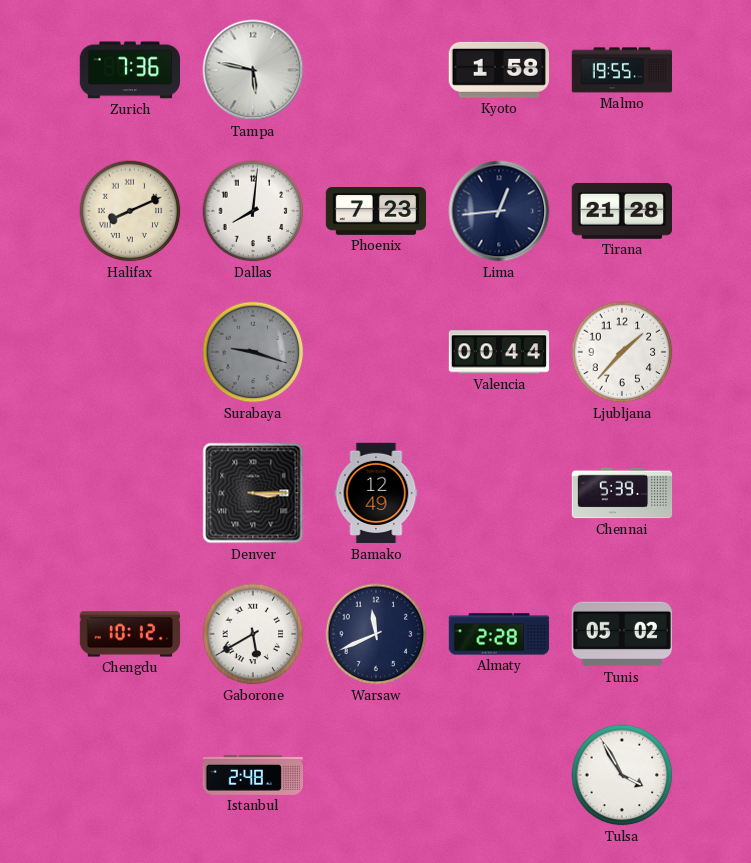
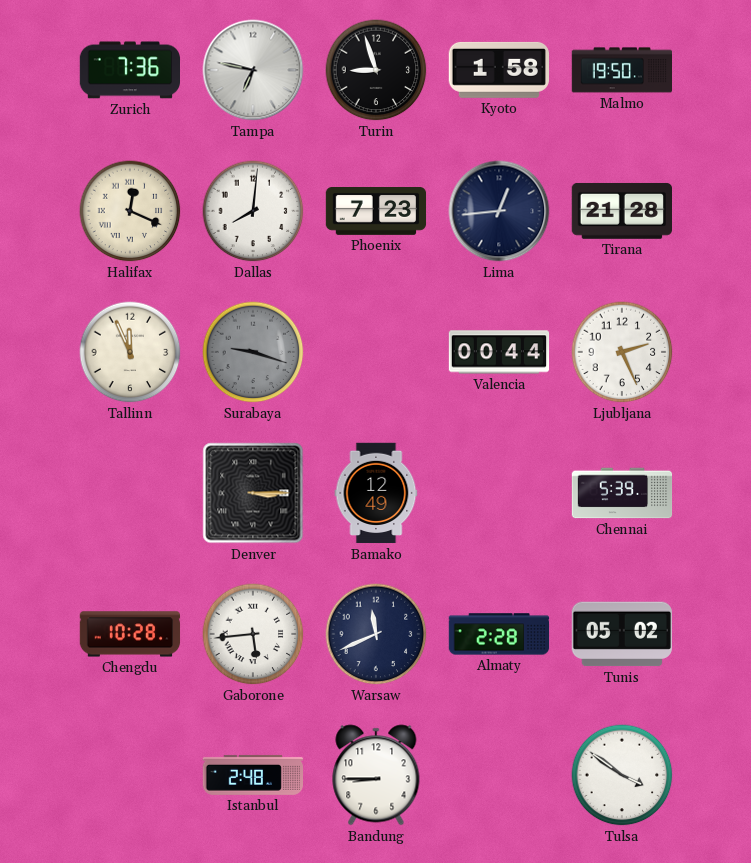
Tampa: 5:47 -> 6:47 (253, 70)
Turin: none -> 8:57 (376, 70)
Malmo: 19:55 -> 19:50 (621, 70)
Halifax: 8:11 -> 12:19 (130, 211)
Tallinn: none -> 11:56 (130, 352)
Ljubljana: 1:37 -> 2:26 (622, 352)
Chengdu: 10:12 -> 10:28 (130, 634)
Gaborone: 5:40 -> 5:44 (253, 634)
Bandung: none -> 8:45 (376, 775)
Tulsa: 3:55 -> 3:51 (622, 775)
